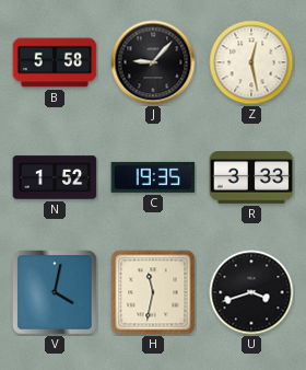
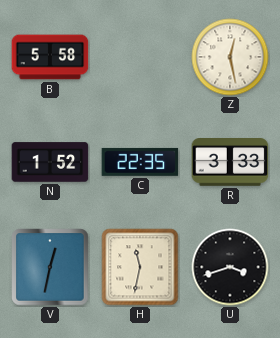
J: 9:07 -> none (153, 62)
C: 19:35 -> 22:35 (140, 162)
V: 4:02 -> 12:32 (50, 267)
